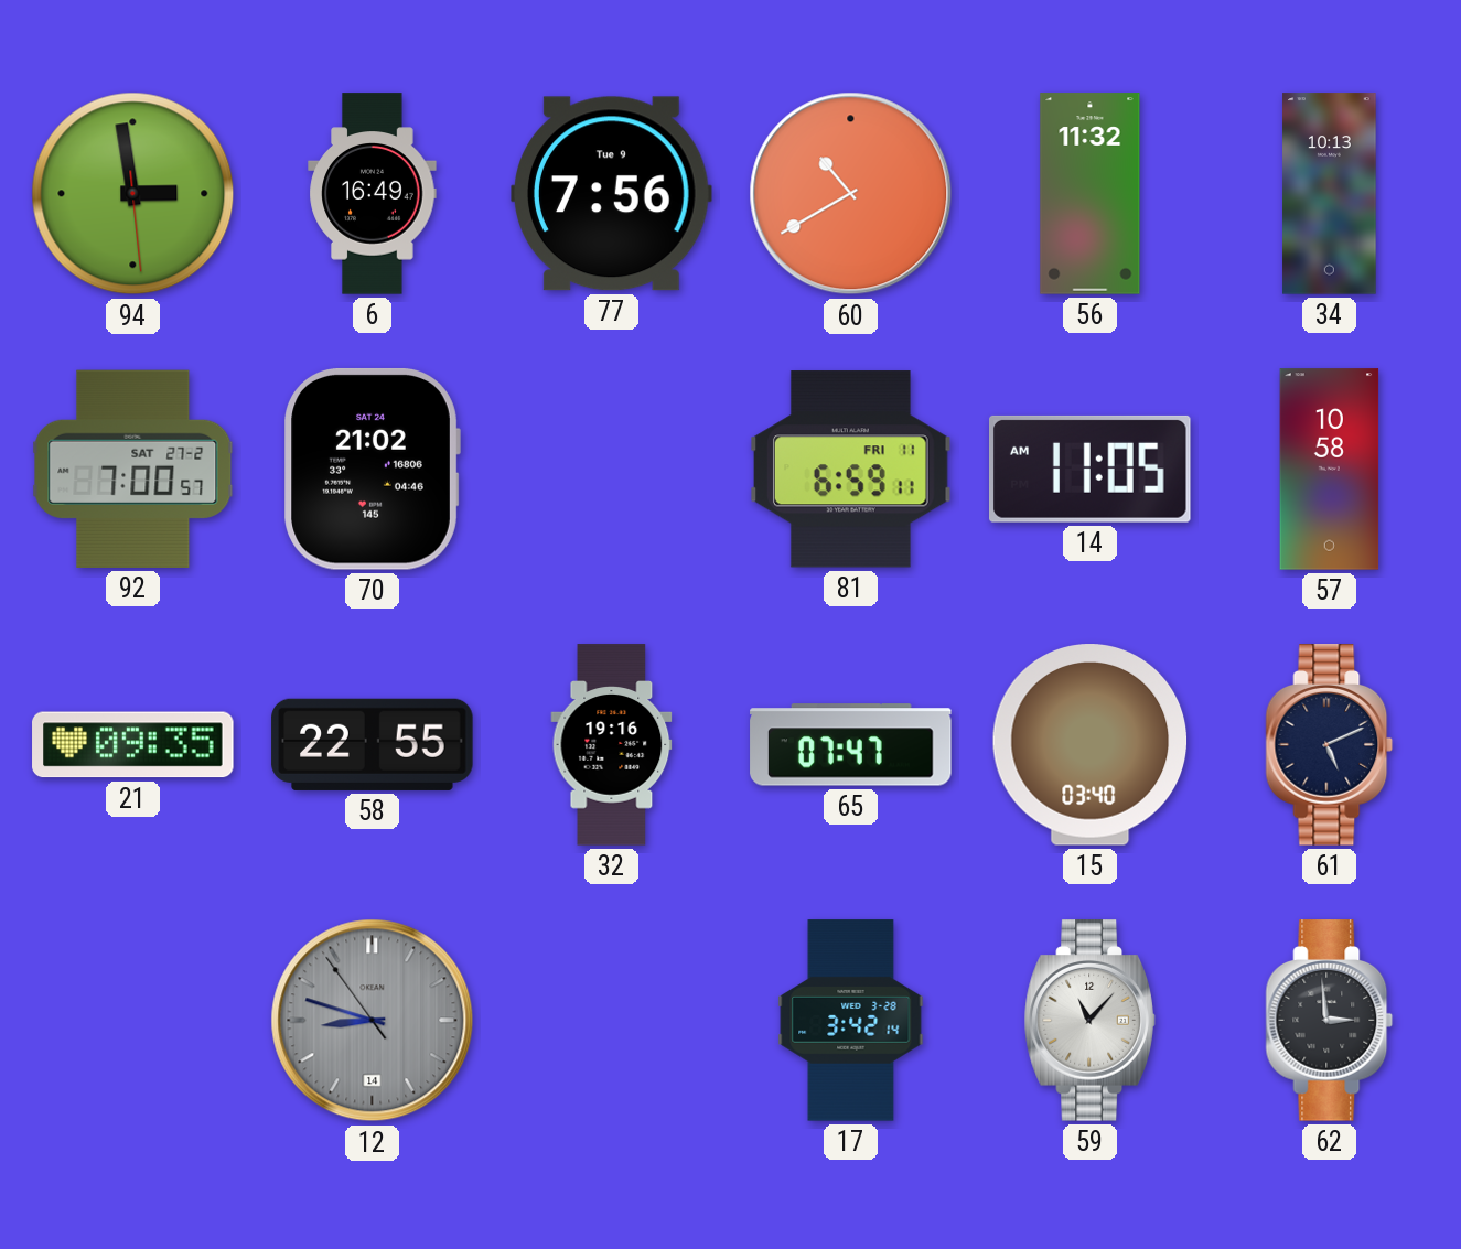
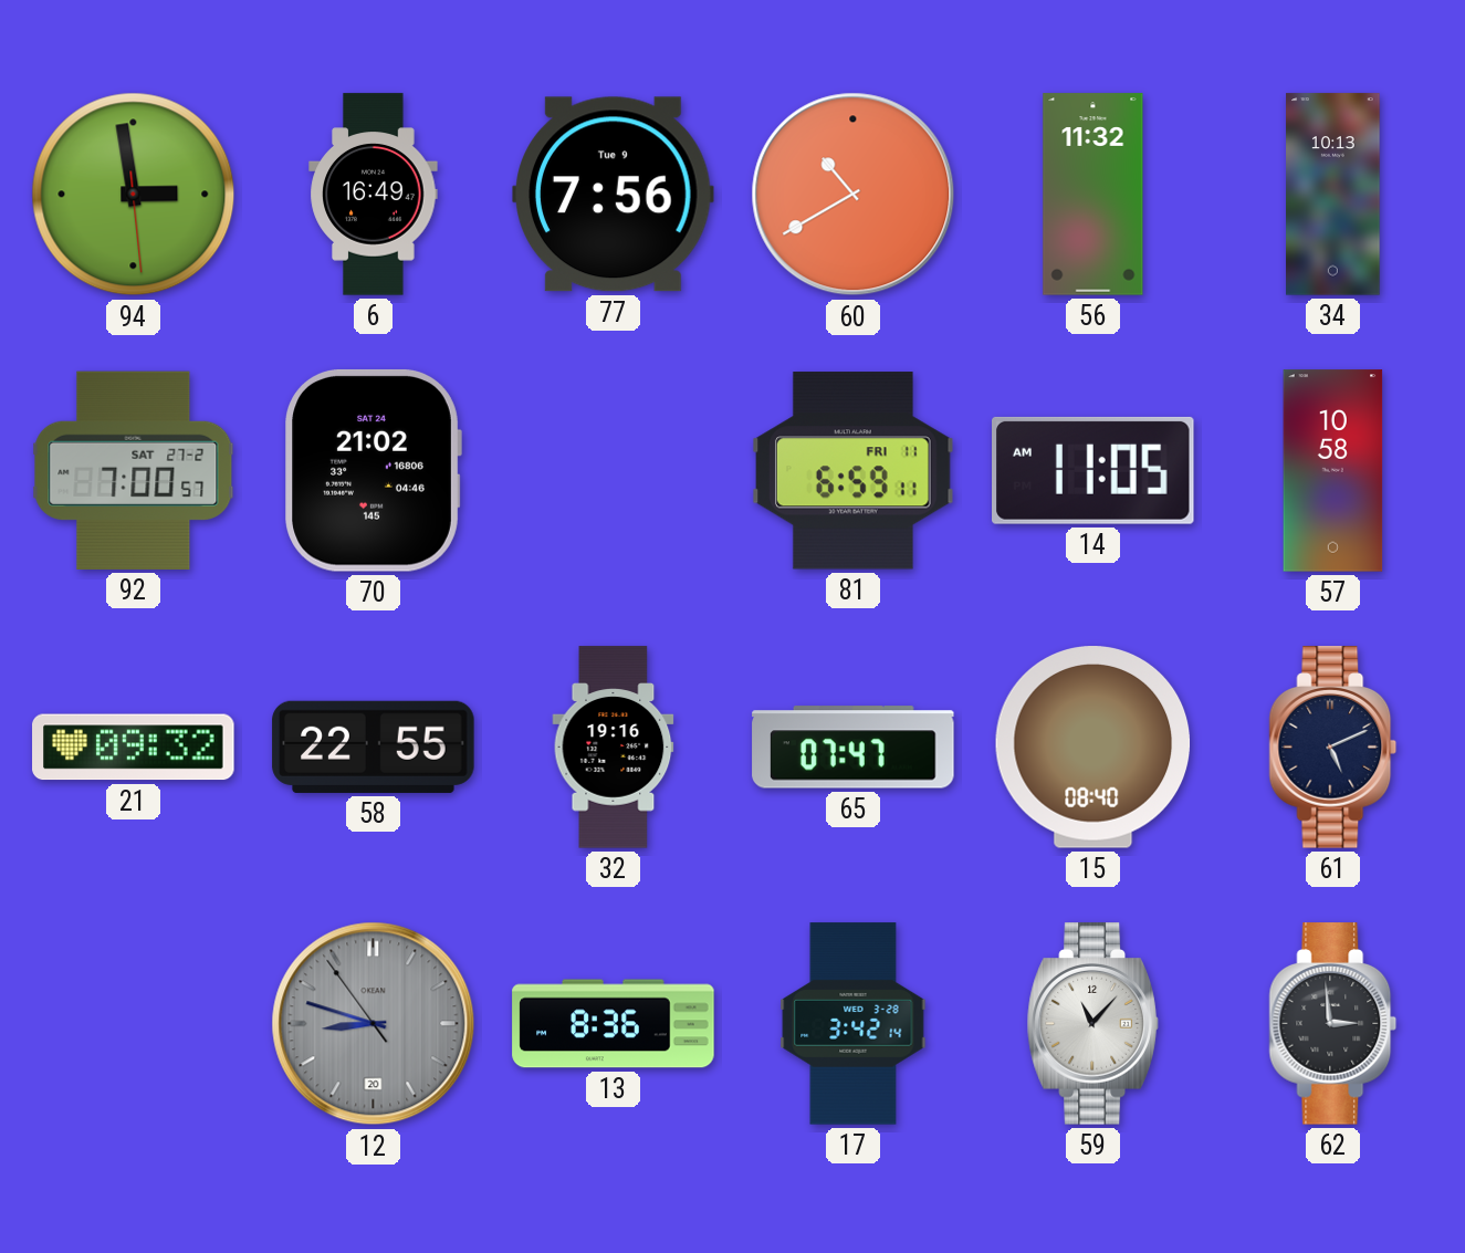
21: 09:35 -> 09:32 (134, 748)
15: 03:40 -> 08:40 (1093, 748)
12 date: 14 -> 20 (374, 1024)
13: none -> 8:36 (614, 1024)
